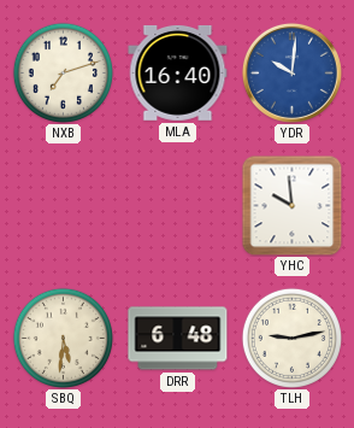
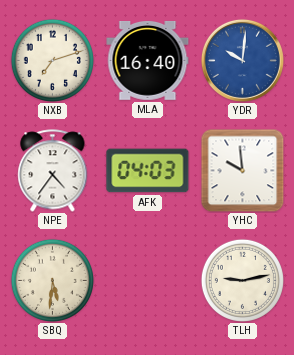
NPE: none -> 4:36 (53, 171)
AFK: none -> 04:03 (148, 171)
DRR: 6:48 -> none (178, 339)
